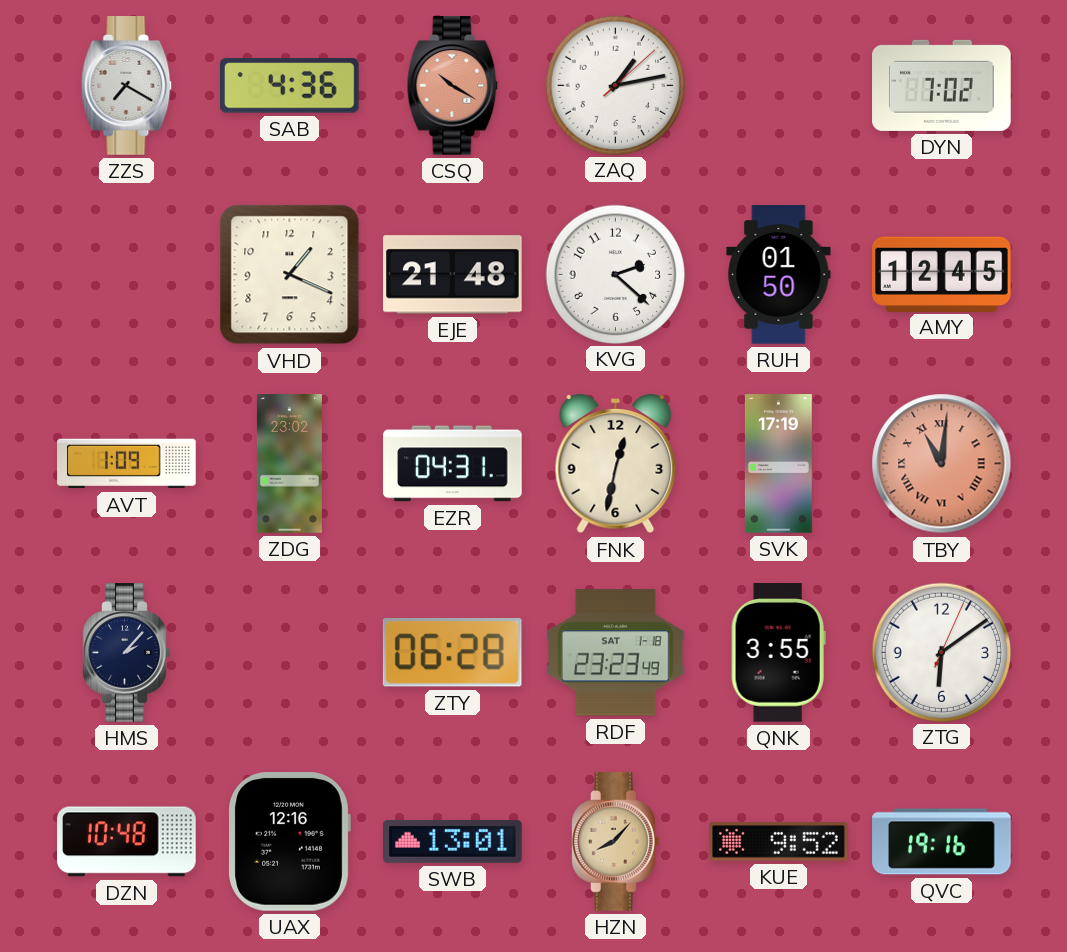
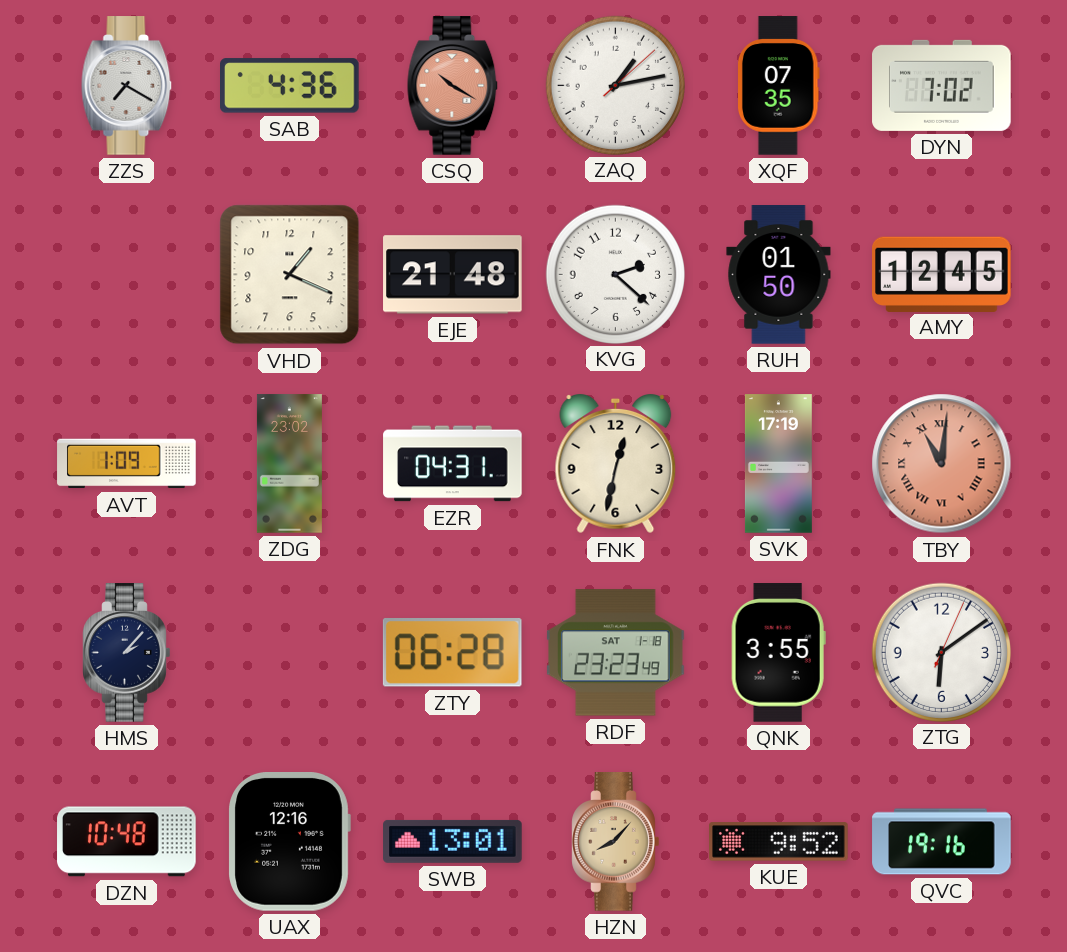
XQF: none -> 07:35 (778, 86)
